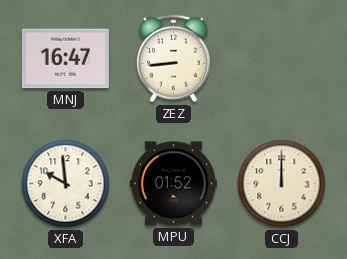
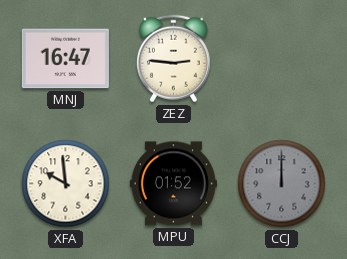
ZEZ: 8:44 -> 2:46 (173, 59)
CCJ dial: cream -> grey (282, 184)
